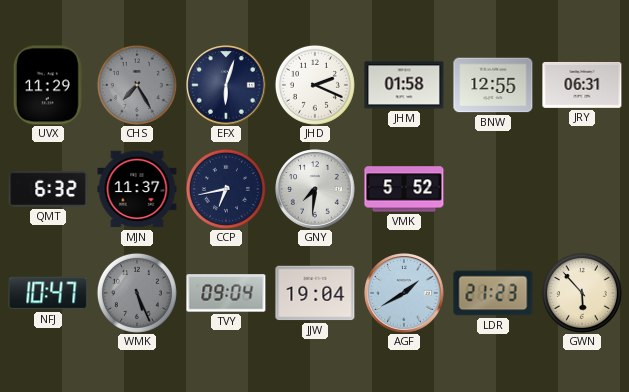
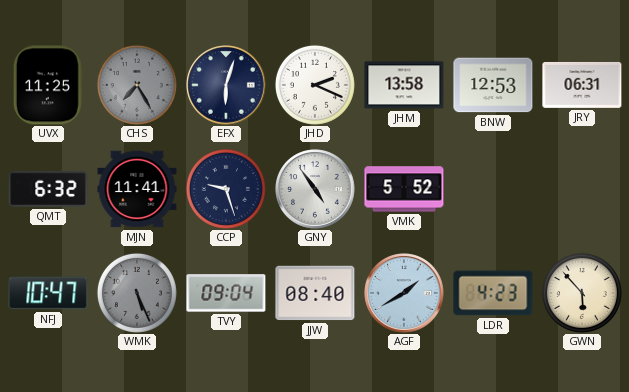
UVX: 11:29 -> 11:25 (48, 85)
JHM: 01:58 -> 13:58 (404, 85)
BNW: 12:55 -> 12:53 (493, 85)
MJN: 11:37 -> 11:41 (137, 189)
CCP: 6:43 -> 9:27 (226, 189)
GNY: 7:31 -> 4:54 (315, 189)
JJW: 19:04 -> 08:40 (315, 293)
LDR: 21:23 -> 4:23 (493, 293)
